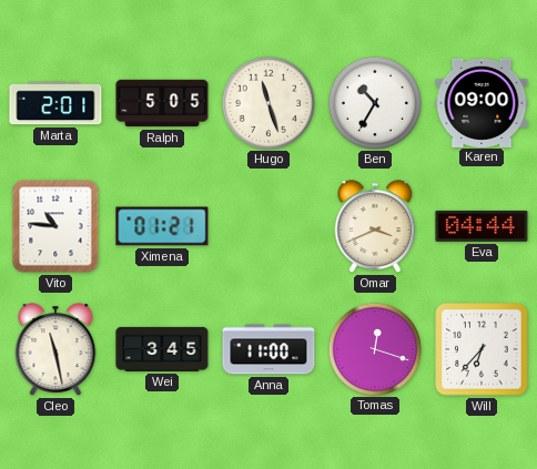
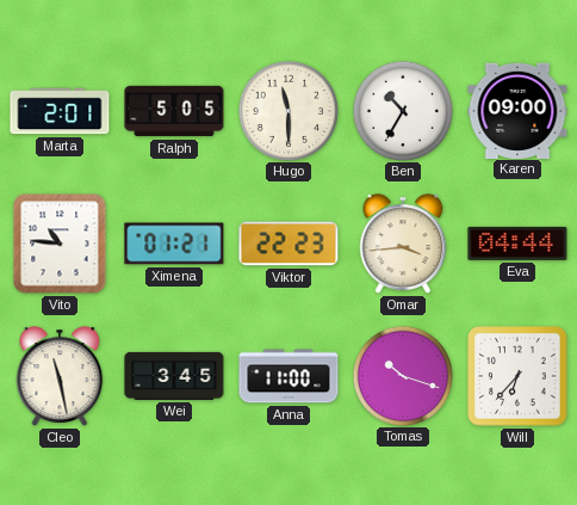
Hugo: 11:27 -> 11:30 (287, 110)
Viktor: none -> 22:23 (288, 244)
Omar: 3:41 -> 3:44 (403, 244)
Tomas: 12:18 -> 10:18 (402, 375)
